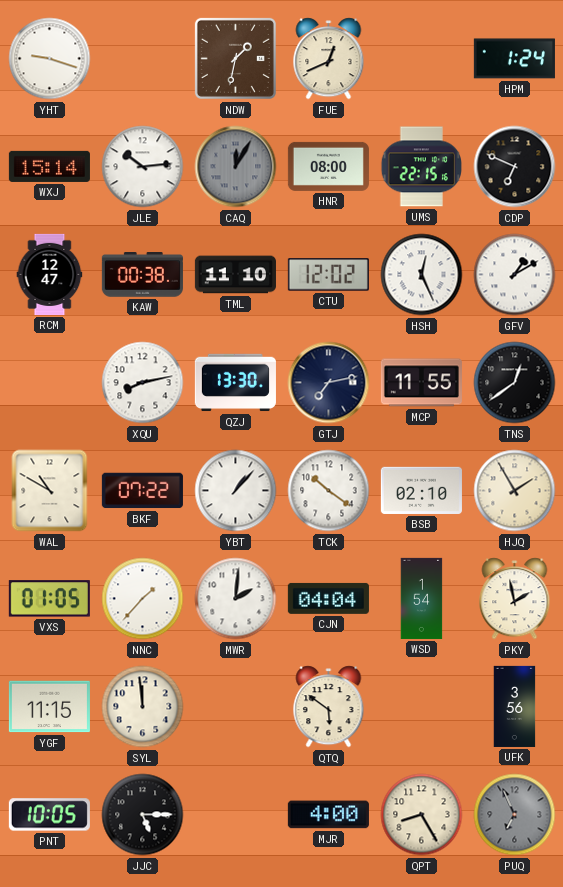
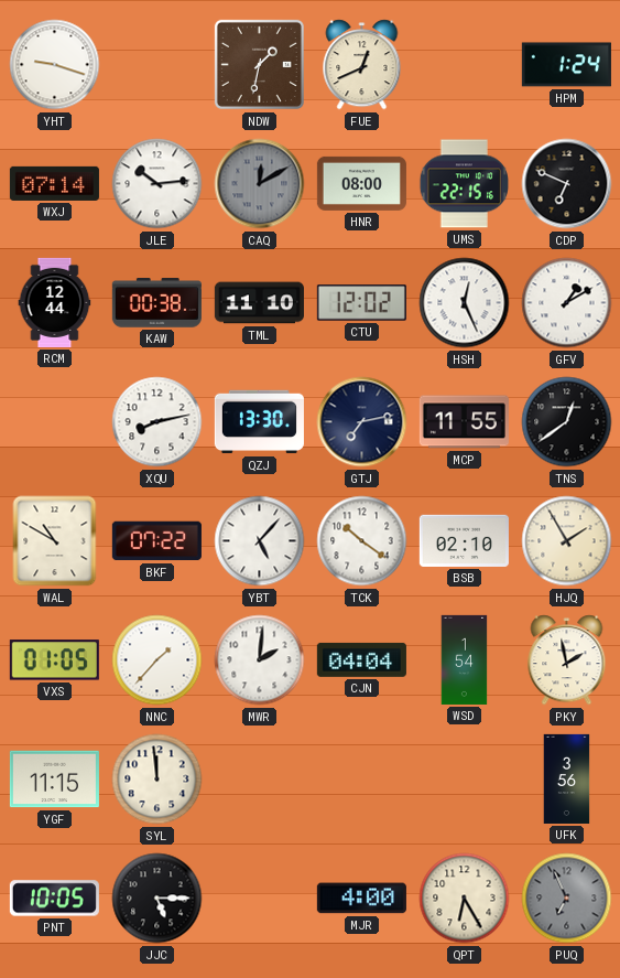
WXJ: 15:14 -> 07:14 (54, 183)
CAQ: 12:05 -> 12:10 (260, 184)
RCM: 12:47 -> 12:44 (55, 302)
YBT: 1:07 -> 5:07 (260, 541)
QTQ: 5:51 -> none (329, 707)
QPT: 8:25 -> 6:25 (465, 899)
